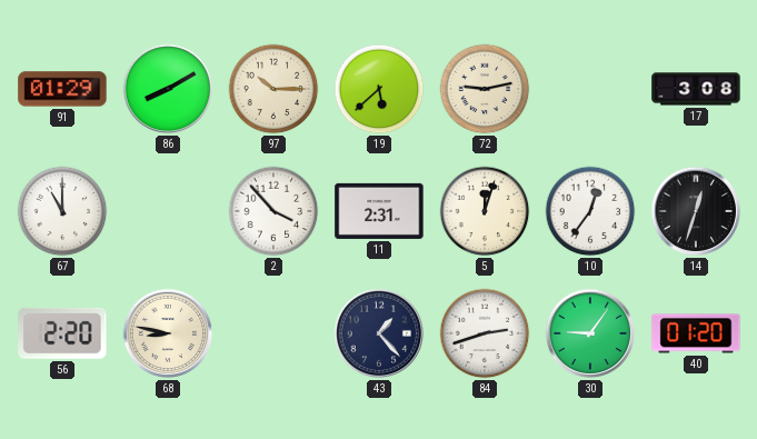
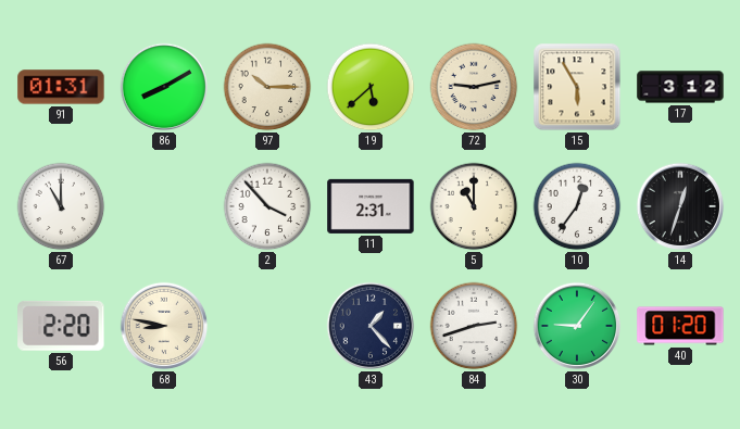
91: 01:29 -> 01:31 (61, 87)
15: none -> 5:55 (577, 87)
17: 3:08 -> 3:12 (680, 87)
5: 12:03 -> 11:00 (474, 206)
